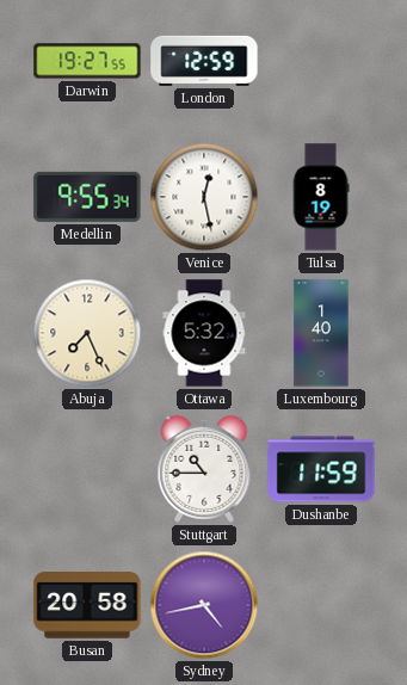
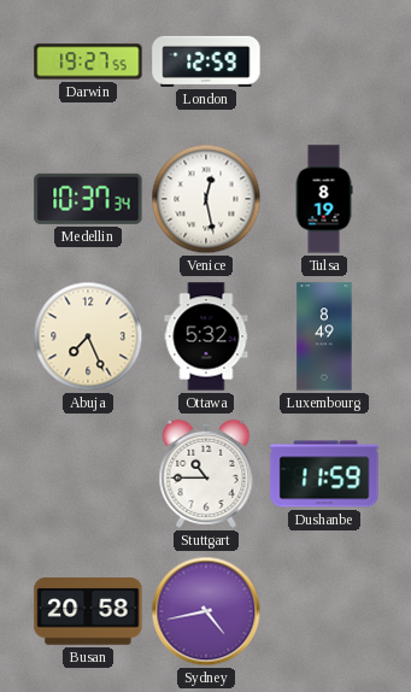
Medellin: 9:55 -> 10:37 (88, 199)
Luxembourg: 1:40 -> 8:49 (324, 336)
